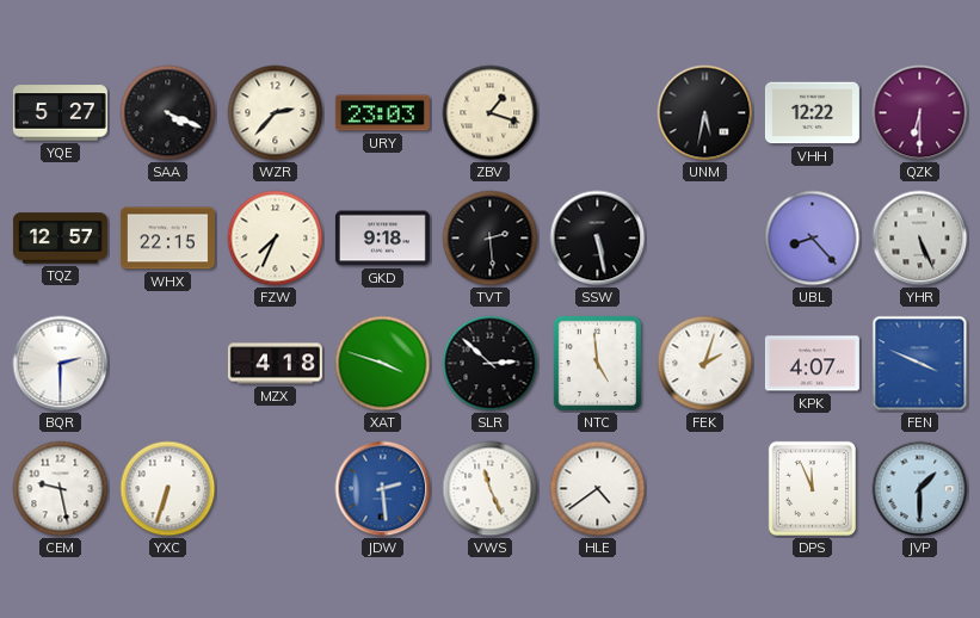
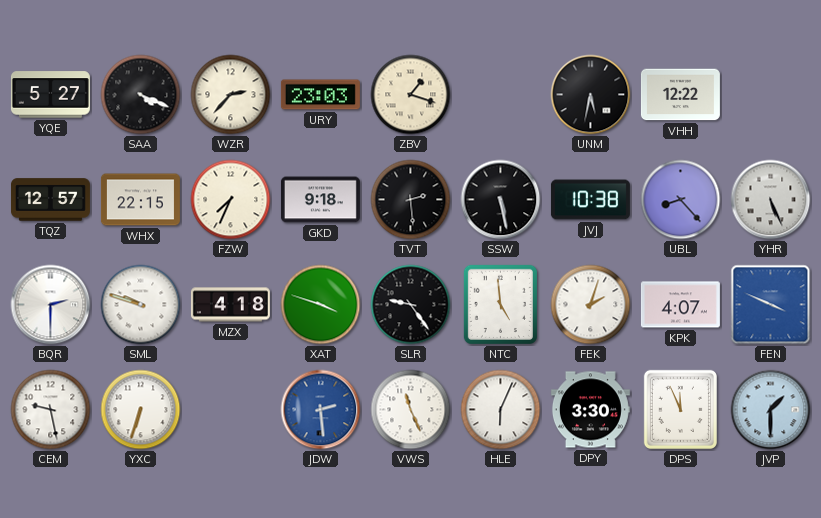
QZK: 6:30 -> none (920, 113)
JVJ: none -> 10:38 (590, 200)
SML: none -> 9:48 (141, 305)
SLR: 2:52 -> 9:24 (411, 305)
HLE: 4:39 -> 6:04 (501, 410)
DPY: none -> 3:30 (590, 410)
